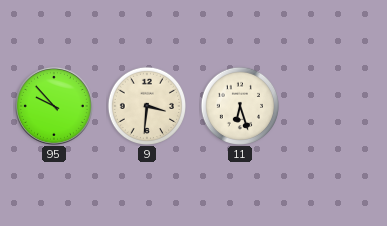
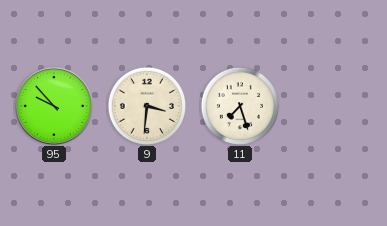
11: 6:27 -> 7:27 (239, 105)
